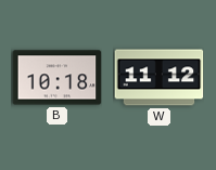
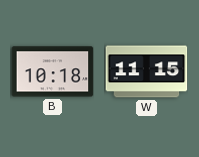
W: 11:12 -> 11:15 (146, 72)
